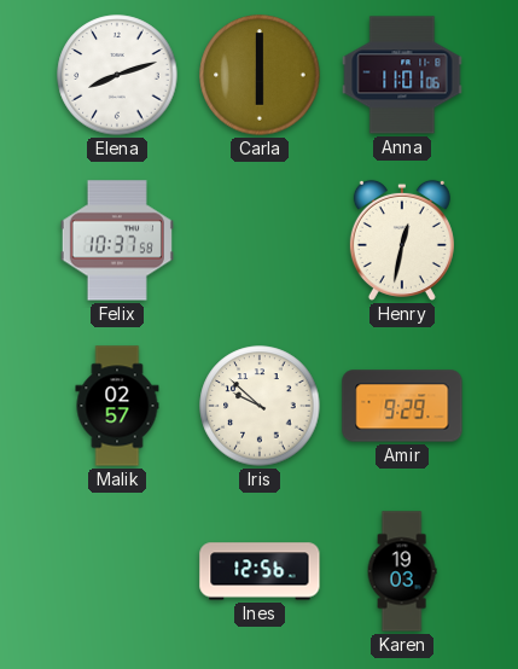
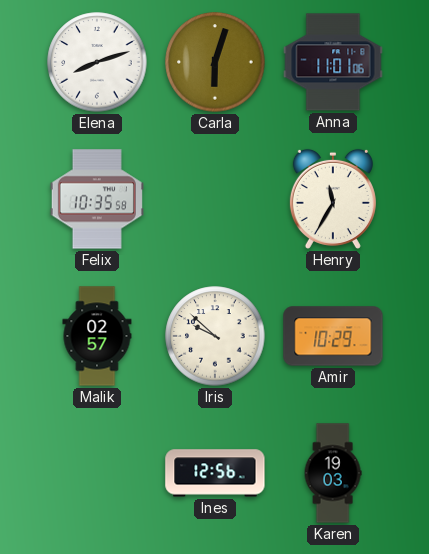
Carla: 6:00 -> 6:03 (215, 62)
Felix: 10:37 -> 10:35 (97, 199)
Henry: 12:32 -> 11:35 (333, 199)
Amir: 9:29 -> 10:29 (333, 336)
